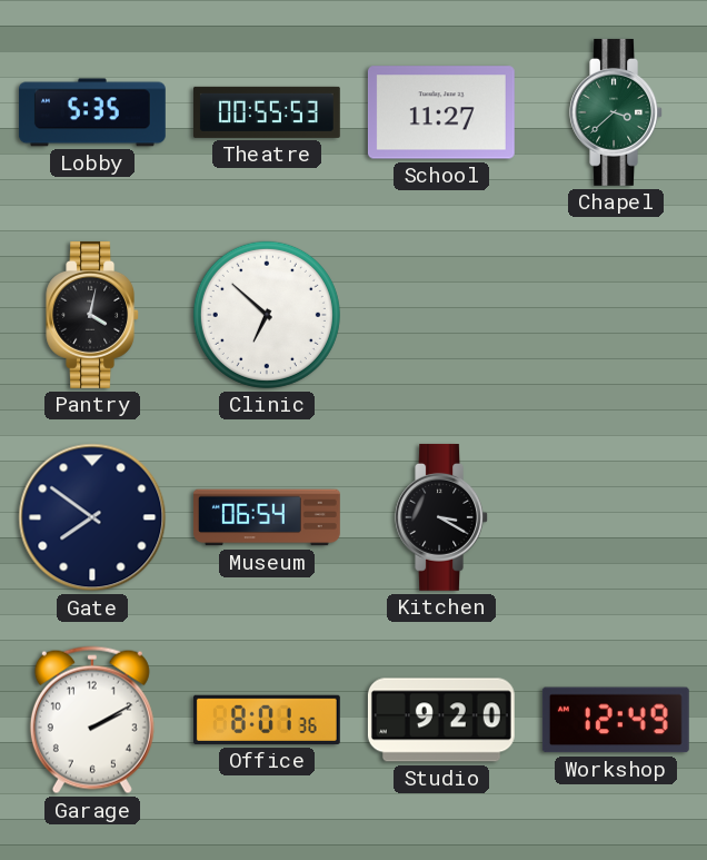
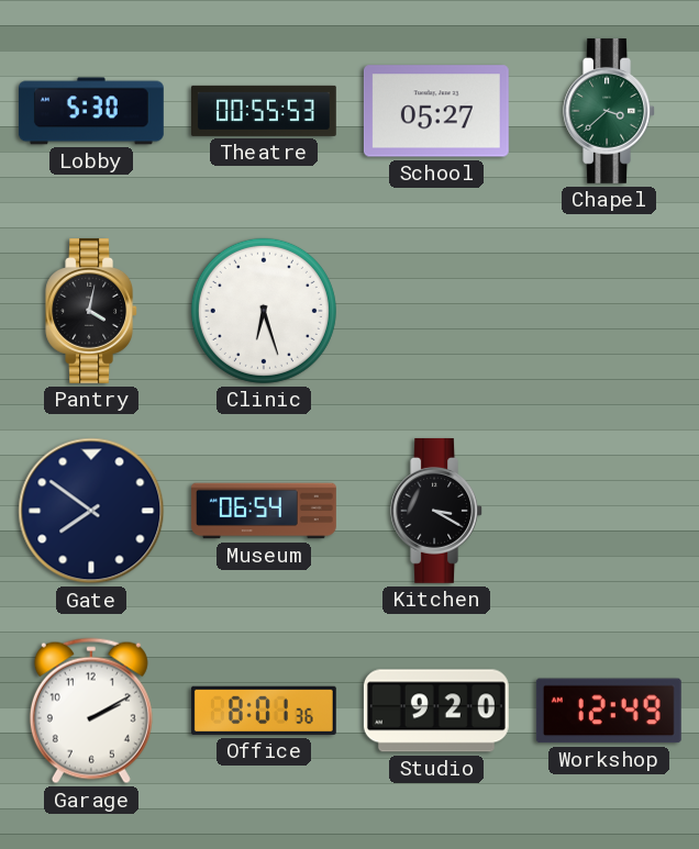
Lobby: 5:35 -> 5:30 (91, 111)
School: 11:27 -> 05:27 (436, 111)
Clinic: 6:52 -> 6:27 (264, 311)
